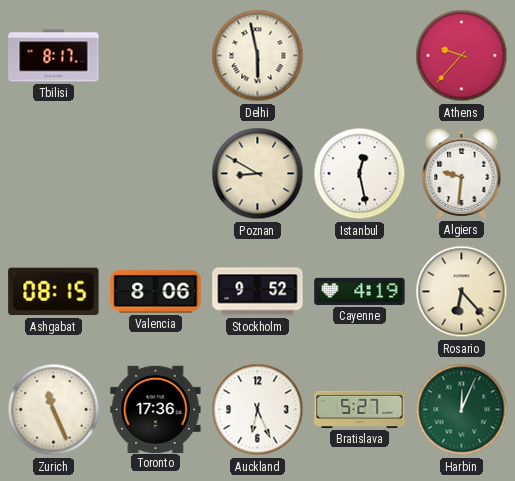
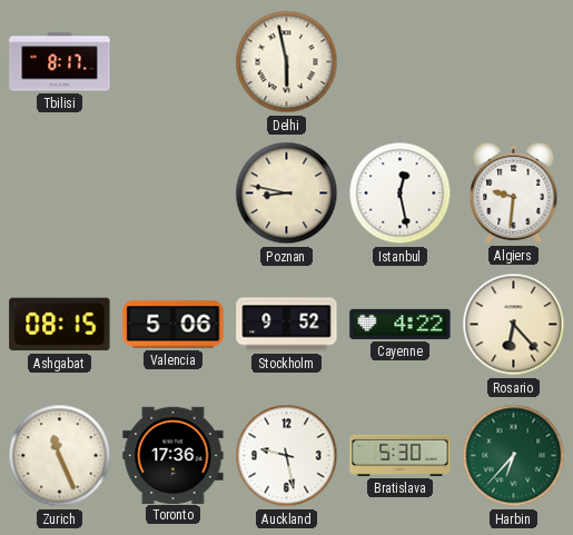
Athens: 9:37 -> none (462, 56)
Poznan: 8:50 -> 8:47 (287, 194)
Valencia: 8:06 -> 5:06 (174, 325)
Cayenne: 4:19 -> 4:22 (401, 324)
Auckland: 6:26 -> 9:28 (287, 456)
Bratislava: 5:27 -> 5:30 (401, 455)
Harbin: 12:04 -> 6:37 (514, 456)
